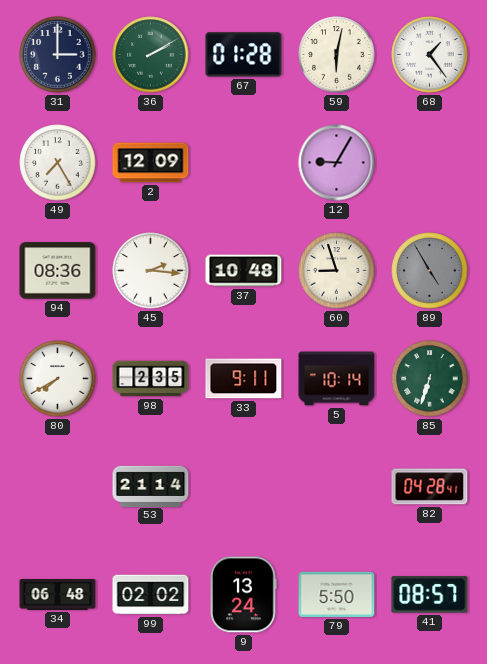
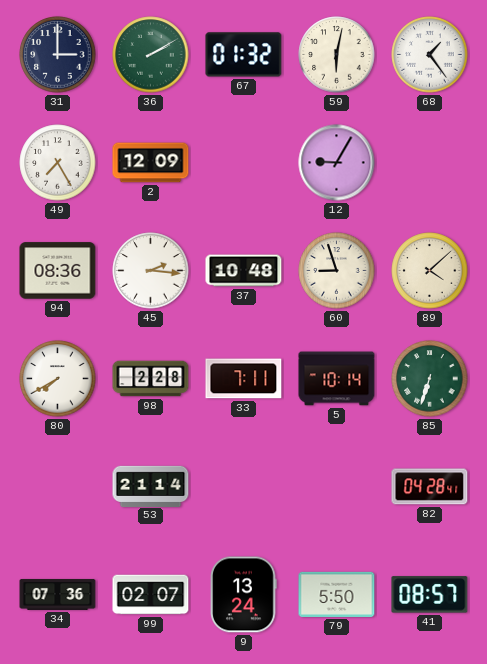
67: 01:28 -> 01:32 (244, 55)
89: 4:55 -> 4:08 (430, 271)
89 dial: grey -> cream (430, 271)
98: 2:35 -> 2:28 (151, 379)
33: 9:11 -> 7:11 (244, 379)
34: 06:48 -> 07:36 (58, 594)
99: 02:02 -> 02:07 (151, 595)
